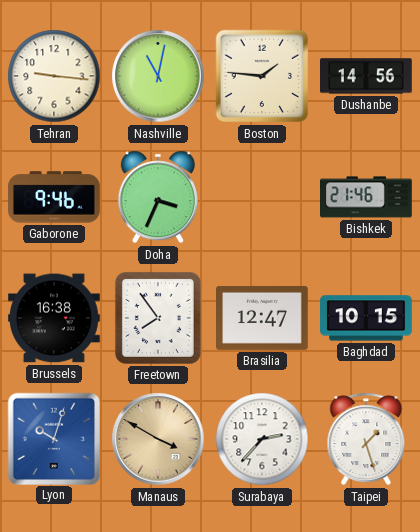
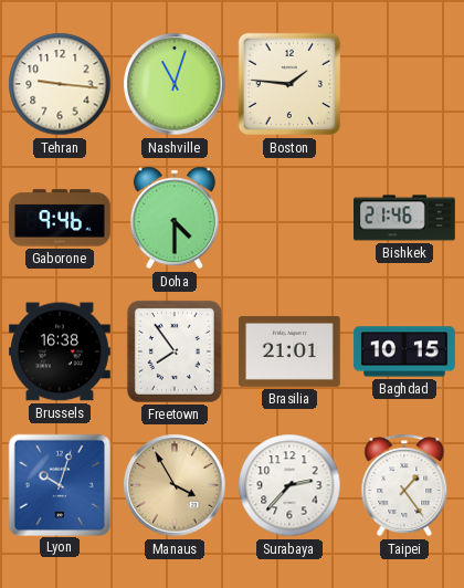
Nashville: 11:02 -> 11:03 (175, 84)
Dushanbe: 14:56 -> none (367, 76)
Doha: 3:34 -> 4:30 (175, 218)
Brasilia: 12:47 -> 21:01 (291, 351)
Manaus: 3:50 -> 3:55 (175, 485)
Taipei: 1:27 -> 1:24 (404, 485)
